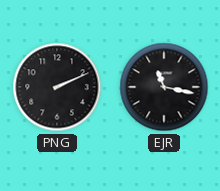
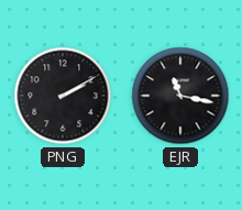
PNG: 2:11 -> 2:10 (63, 96)
